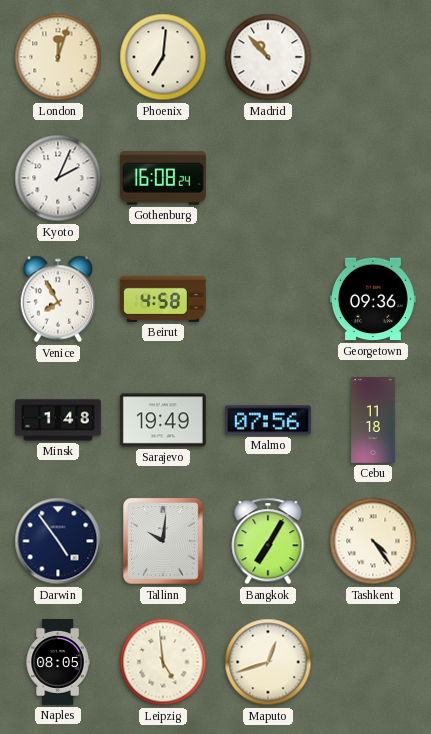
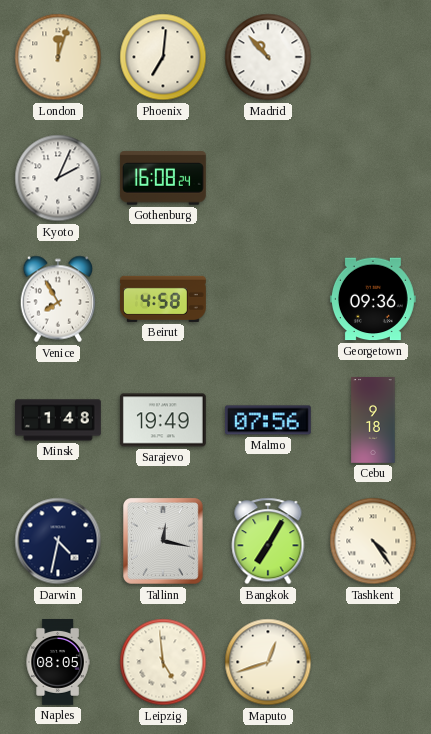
Cebu: 11:18 -> 9:18 (373, 421)
Darwin: 4:54 -> 4:32 (58, 541)
Tallinn: 10:01 -> 12:17 (164, 542)
